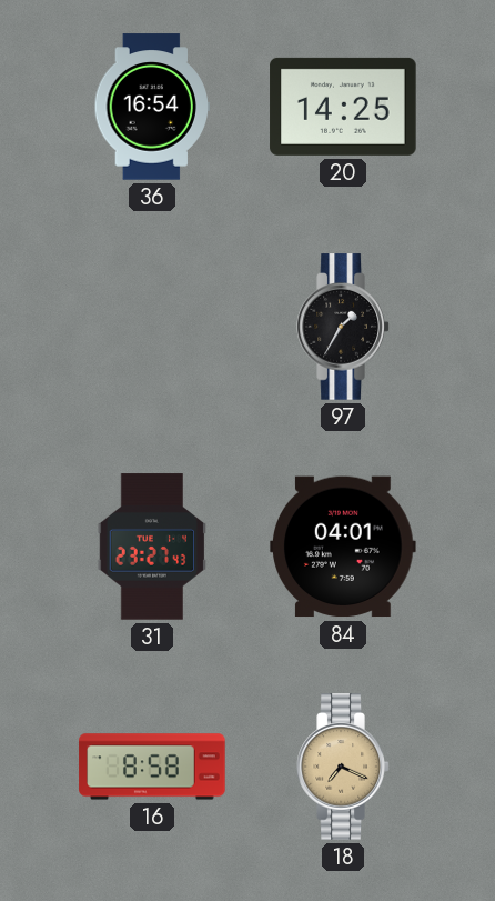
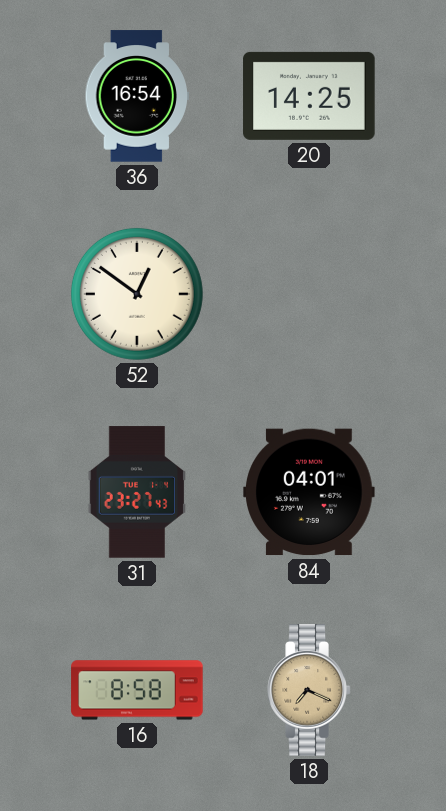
52: none -> 12:51 (137, 294)
97: 1:35 -> none (343, 327)
